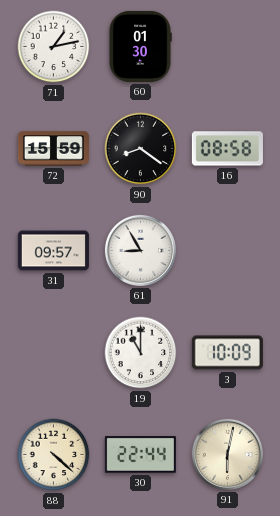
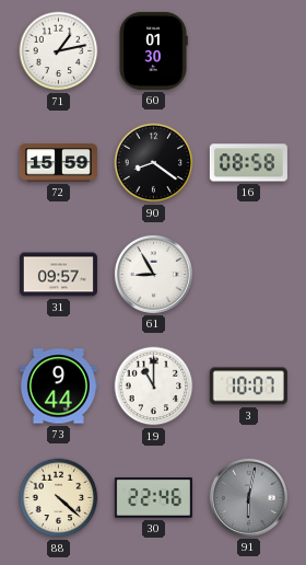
73: none -> 9:44 (58, 387)
3: 10:09 -> 10:07 (248, 387)
30: 22:44 -> 22:46 (153, 498)
91 dial: cream -> grey (248, 497)
